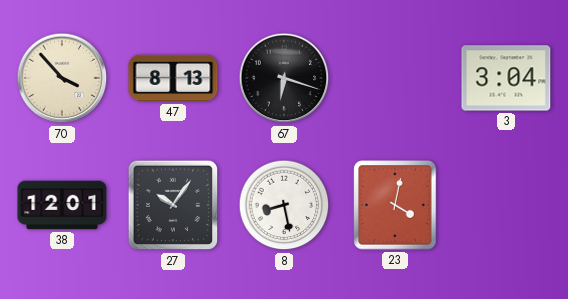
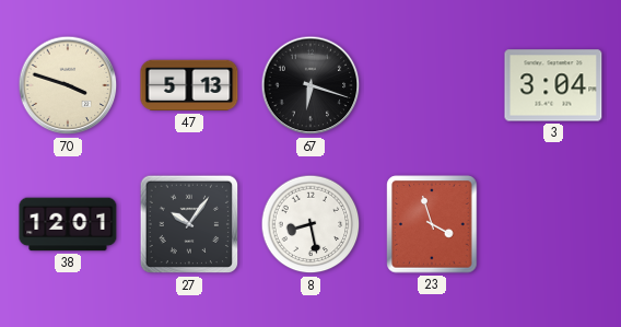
70: 3:53 -> 3:48 (68, 85)
47: 8:13 -> 5:13 (189, 85)
23: 4:02 -> 3:57 (432, 224)
